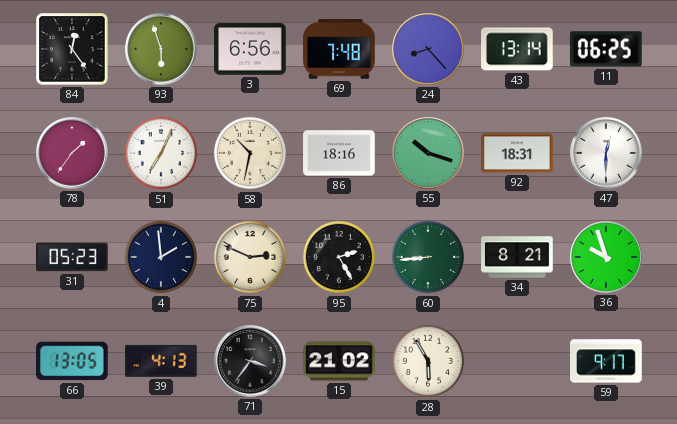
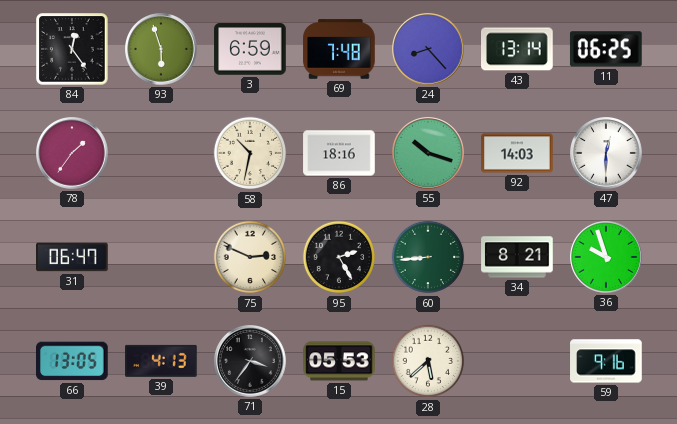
3: 6:56 -> 6:59 (250, 49)
51: 7:04 -> none (161, 153)
92: 18:31 -> 14:03 (517, 153)
31: 05:23 -> 06:47 (72, 257)
4: 1:59 -> none (161, 257)
15: 21:02 -> 05:53 (339, 361)
28: 5:55 -> 5:38 (428, 361)
59: 9:17 -> 9:16 (606, 361)
